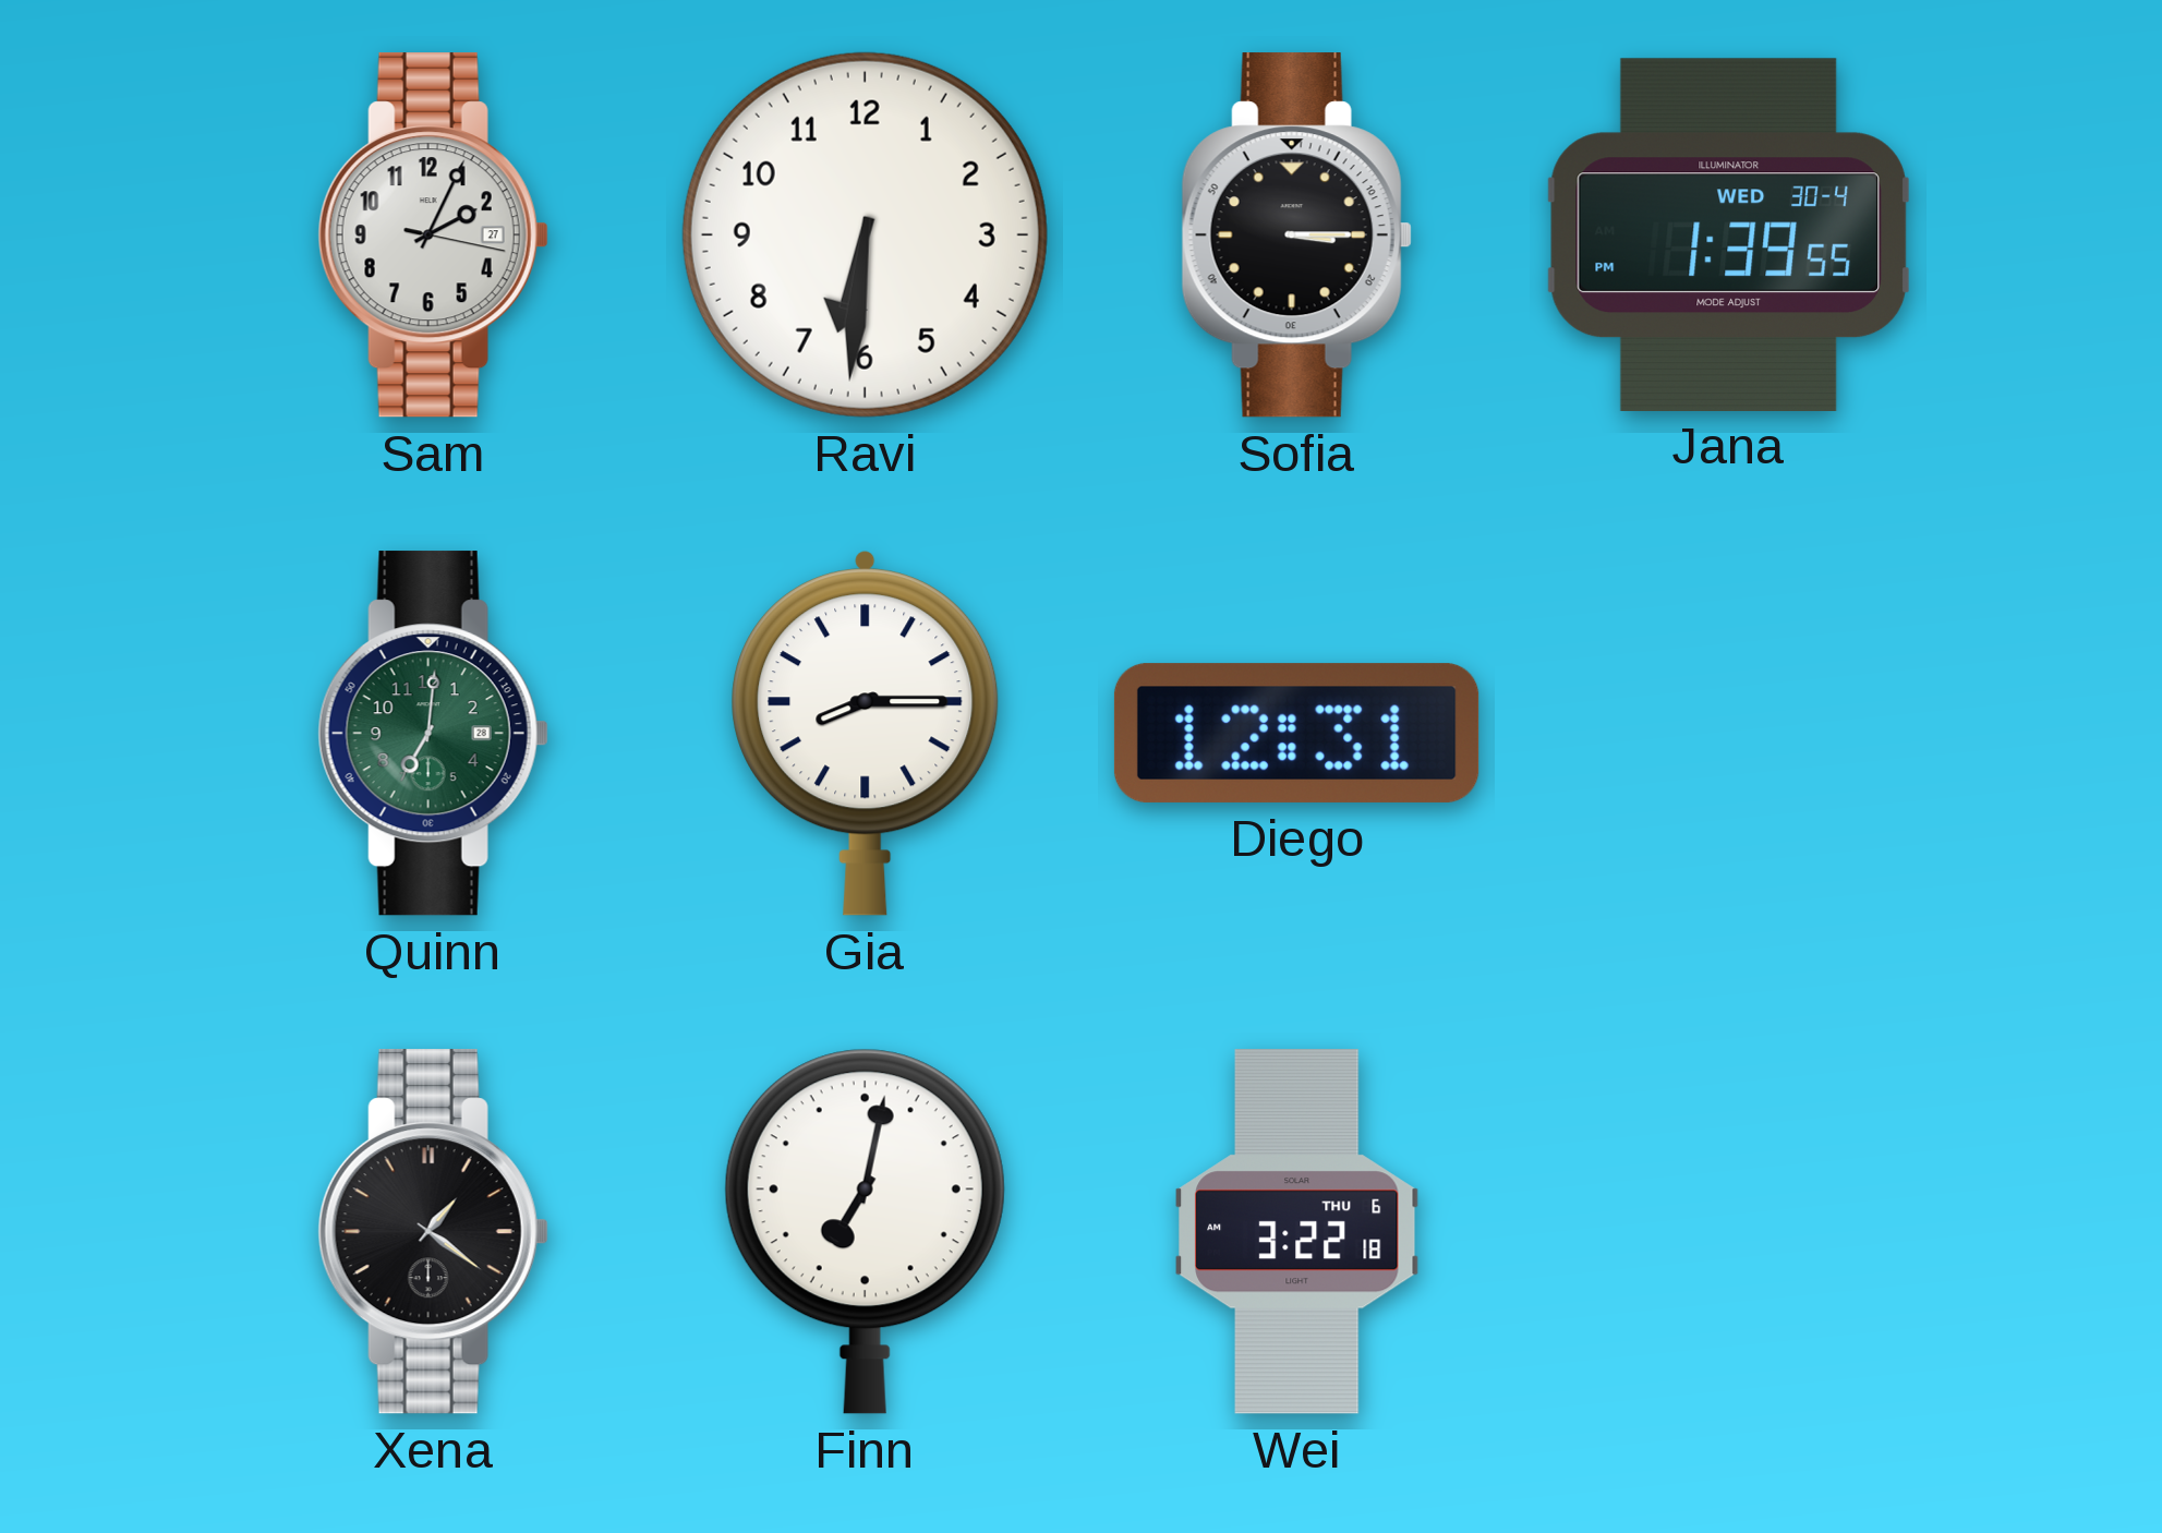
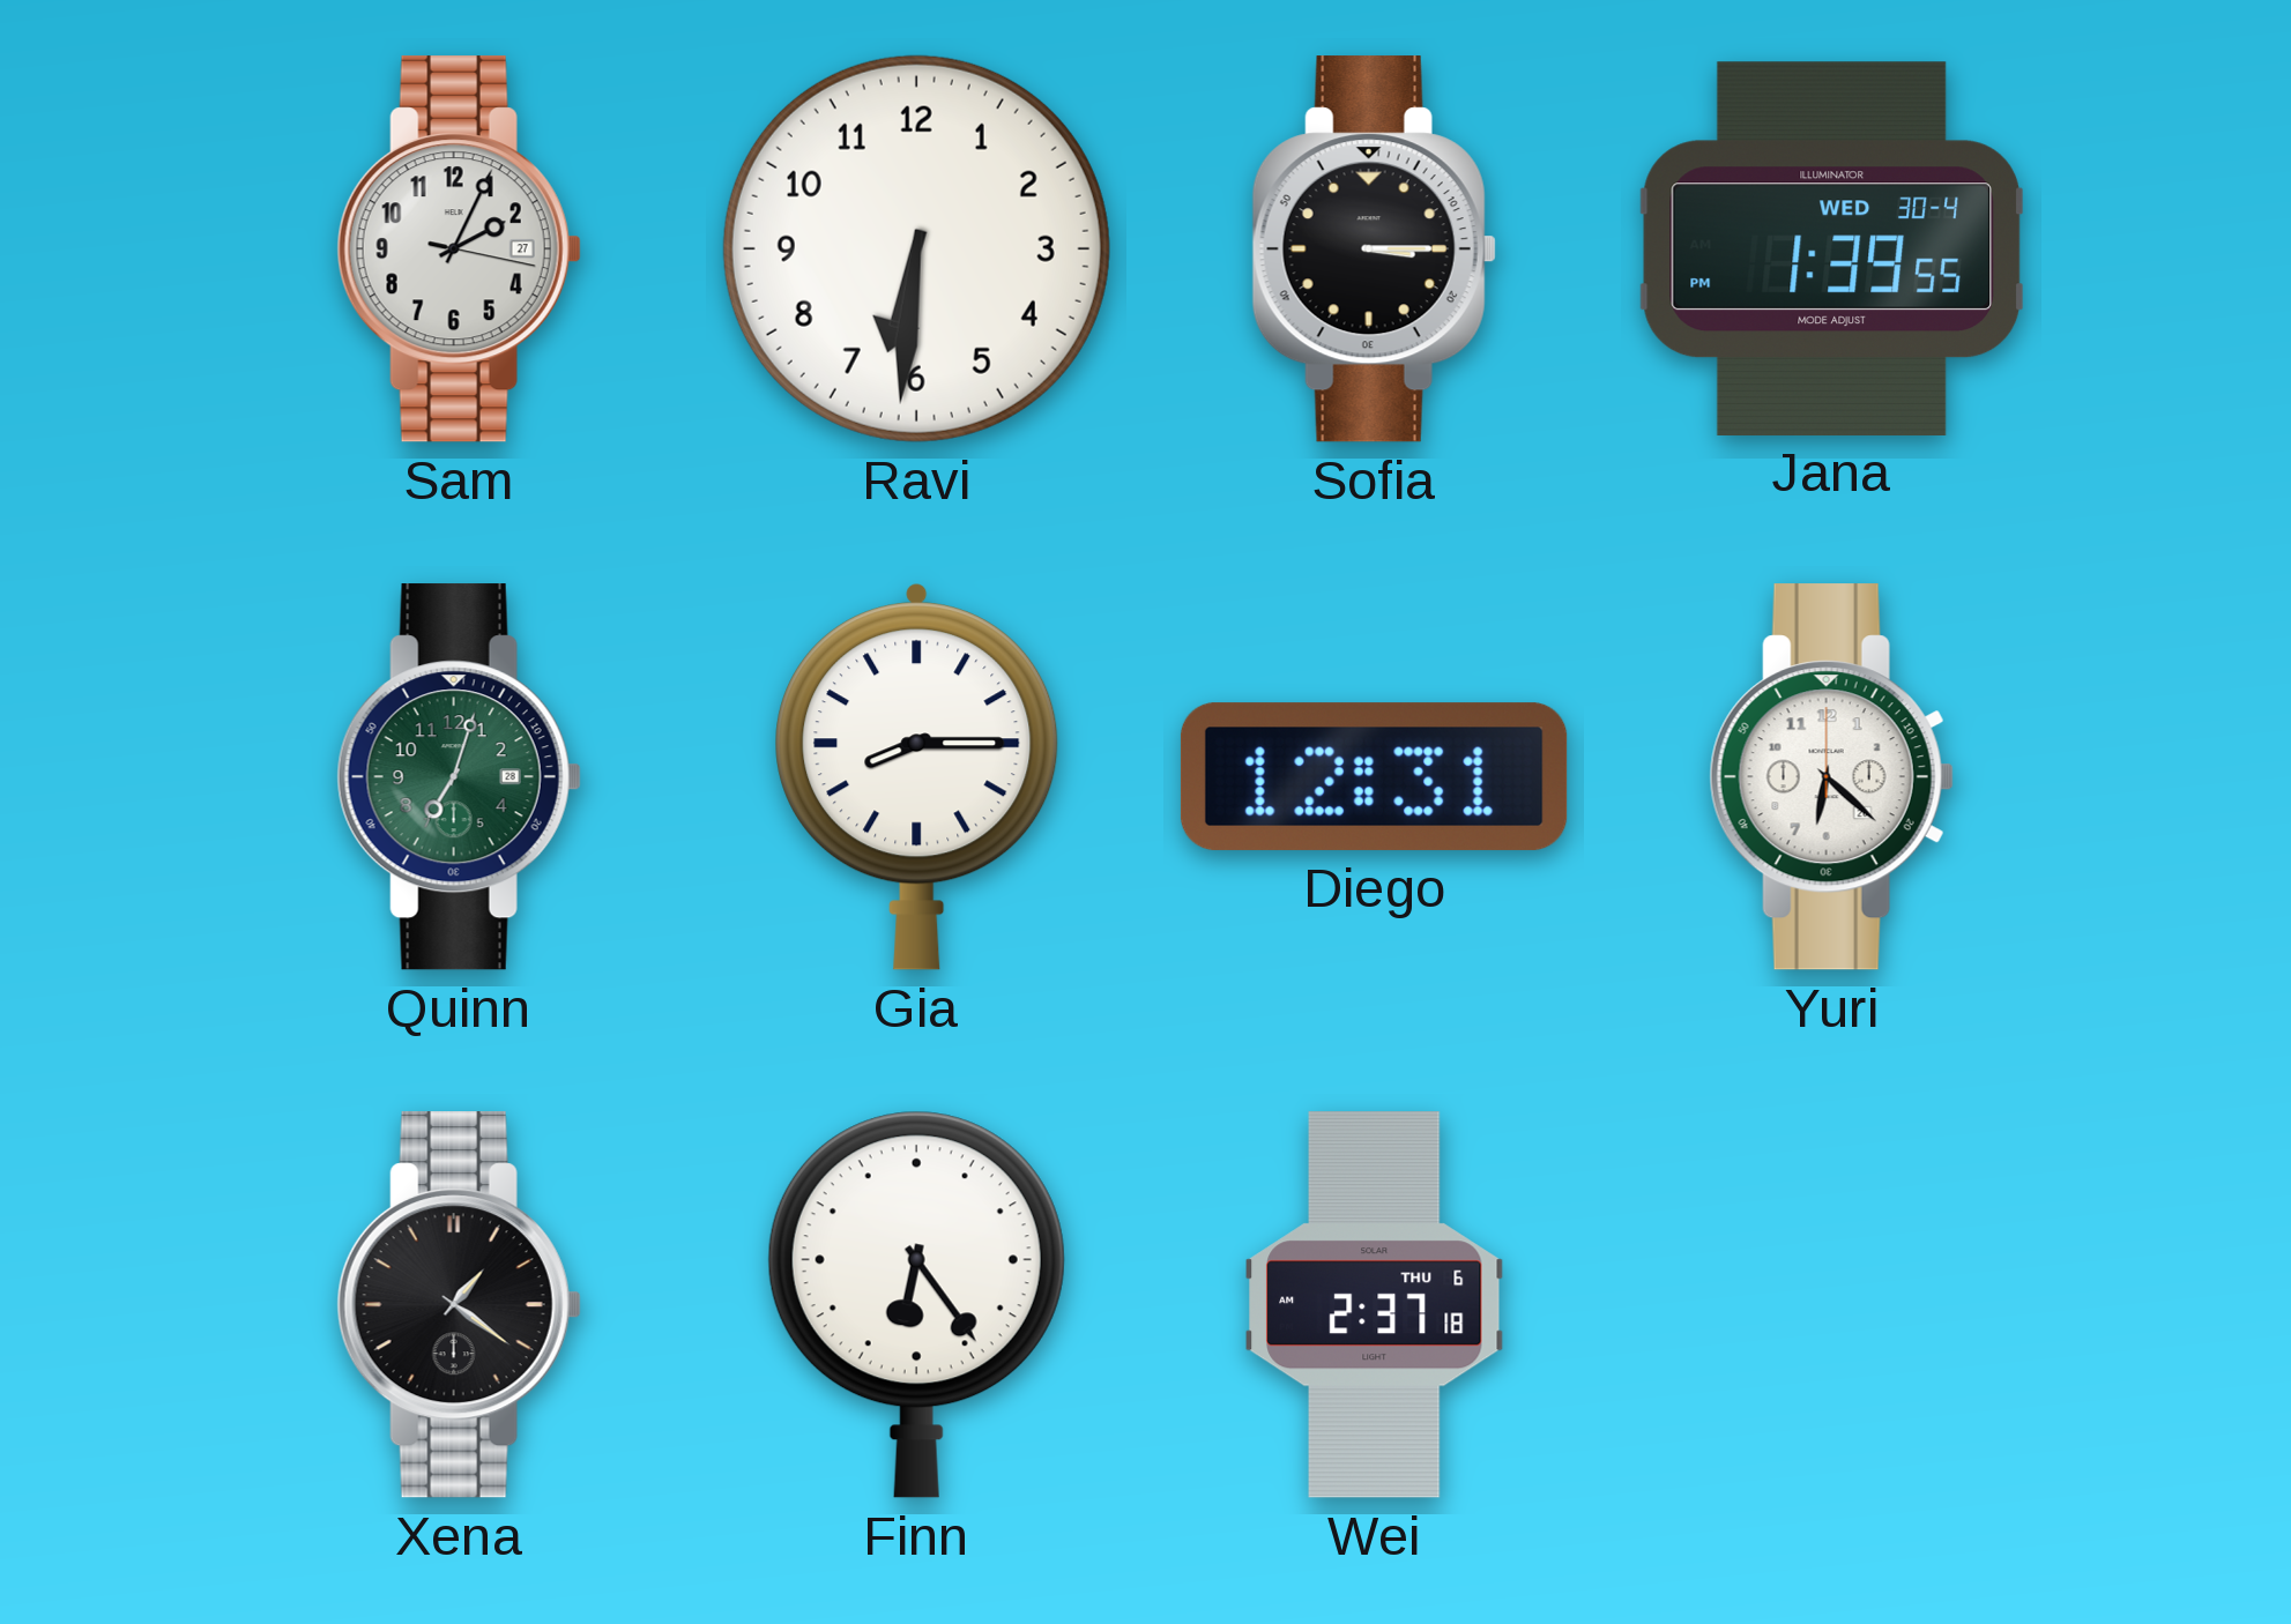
Quinn: 7:01 -> 7:03 (459, 777)
Yuri: none -> 6:22 (1831, 777)
Finn: 7:02 -> 6:24 (916, 1304)
Wei: 3:22 -> 2:37 (1375, 1305)
